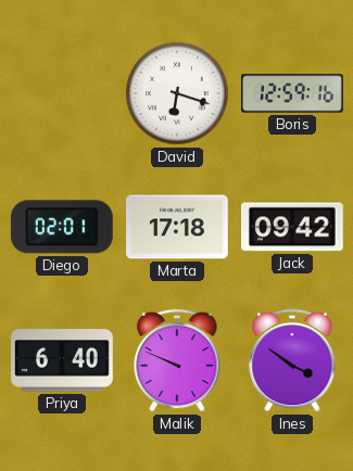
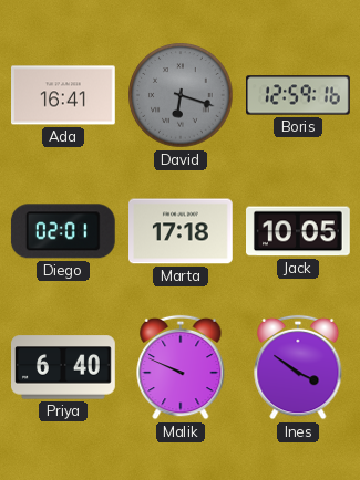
Ada: none -> 16:41 (64, 95)
David dial: white -> grey (181, 95)
Jack: 09:42 -> 10:05 (299, 231)
